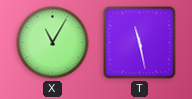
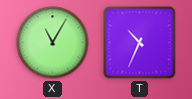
T: 11:28 -> 10:34 (140, 43)
